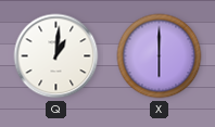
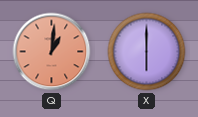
Q dial: white -> salmon (52, 52)
